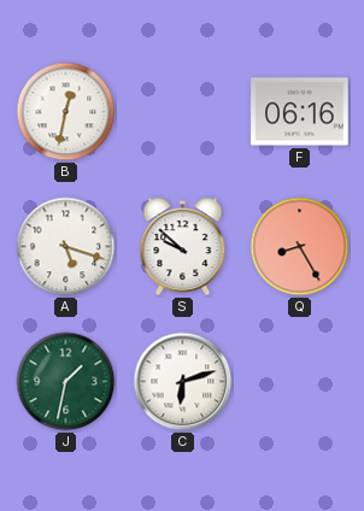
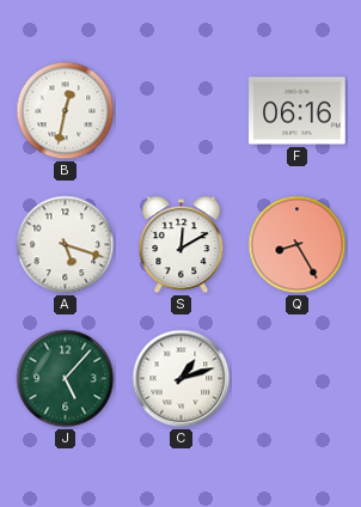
S: 9:52 -> 12:10 (182, 245)
J: 1:32 -> 5:07 (66, 379)
C: 6:12 -> 1:12 (182, 379)
